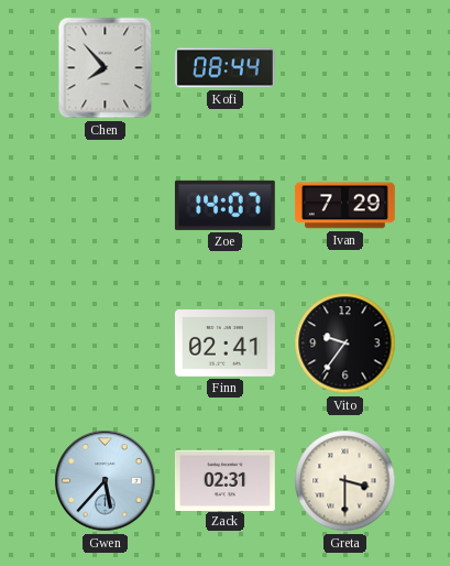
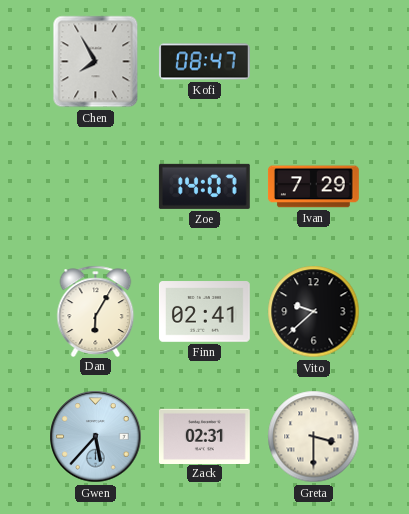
Chen: 7:53 -> 7:55 (96, 62)
Kofi: 08:44 -> 08:47 (204, 62)
Dan: none -> 6:05 (96, 311)
Vito: 9:36 -> 9:38 (314, 312)
